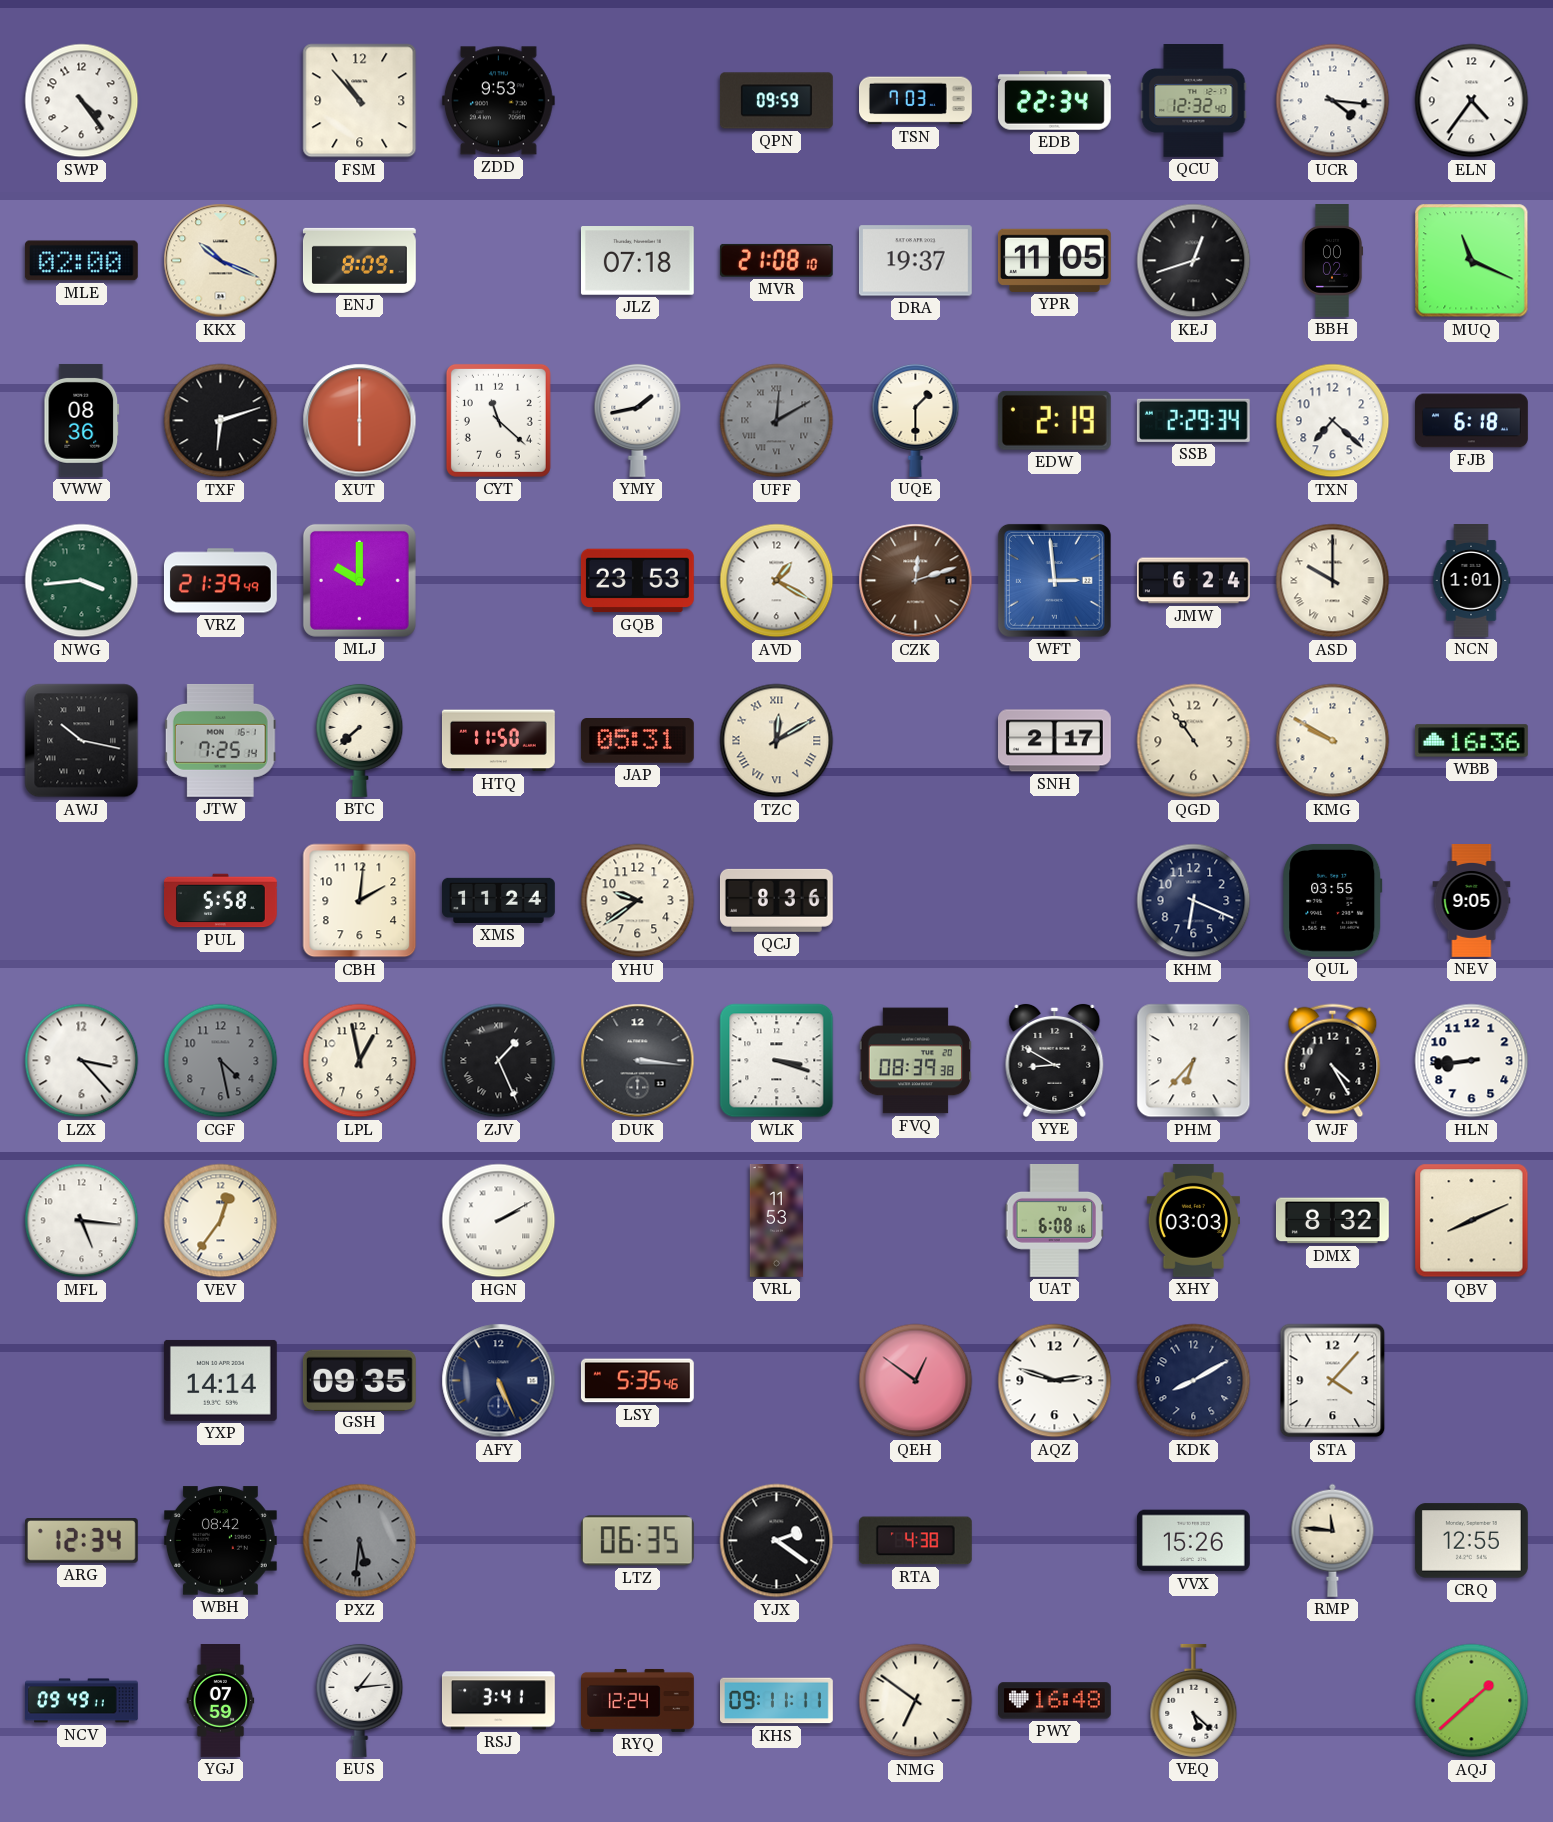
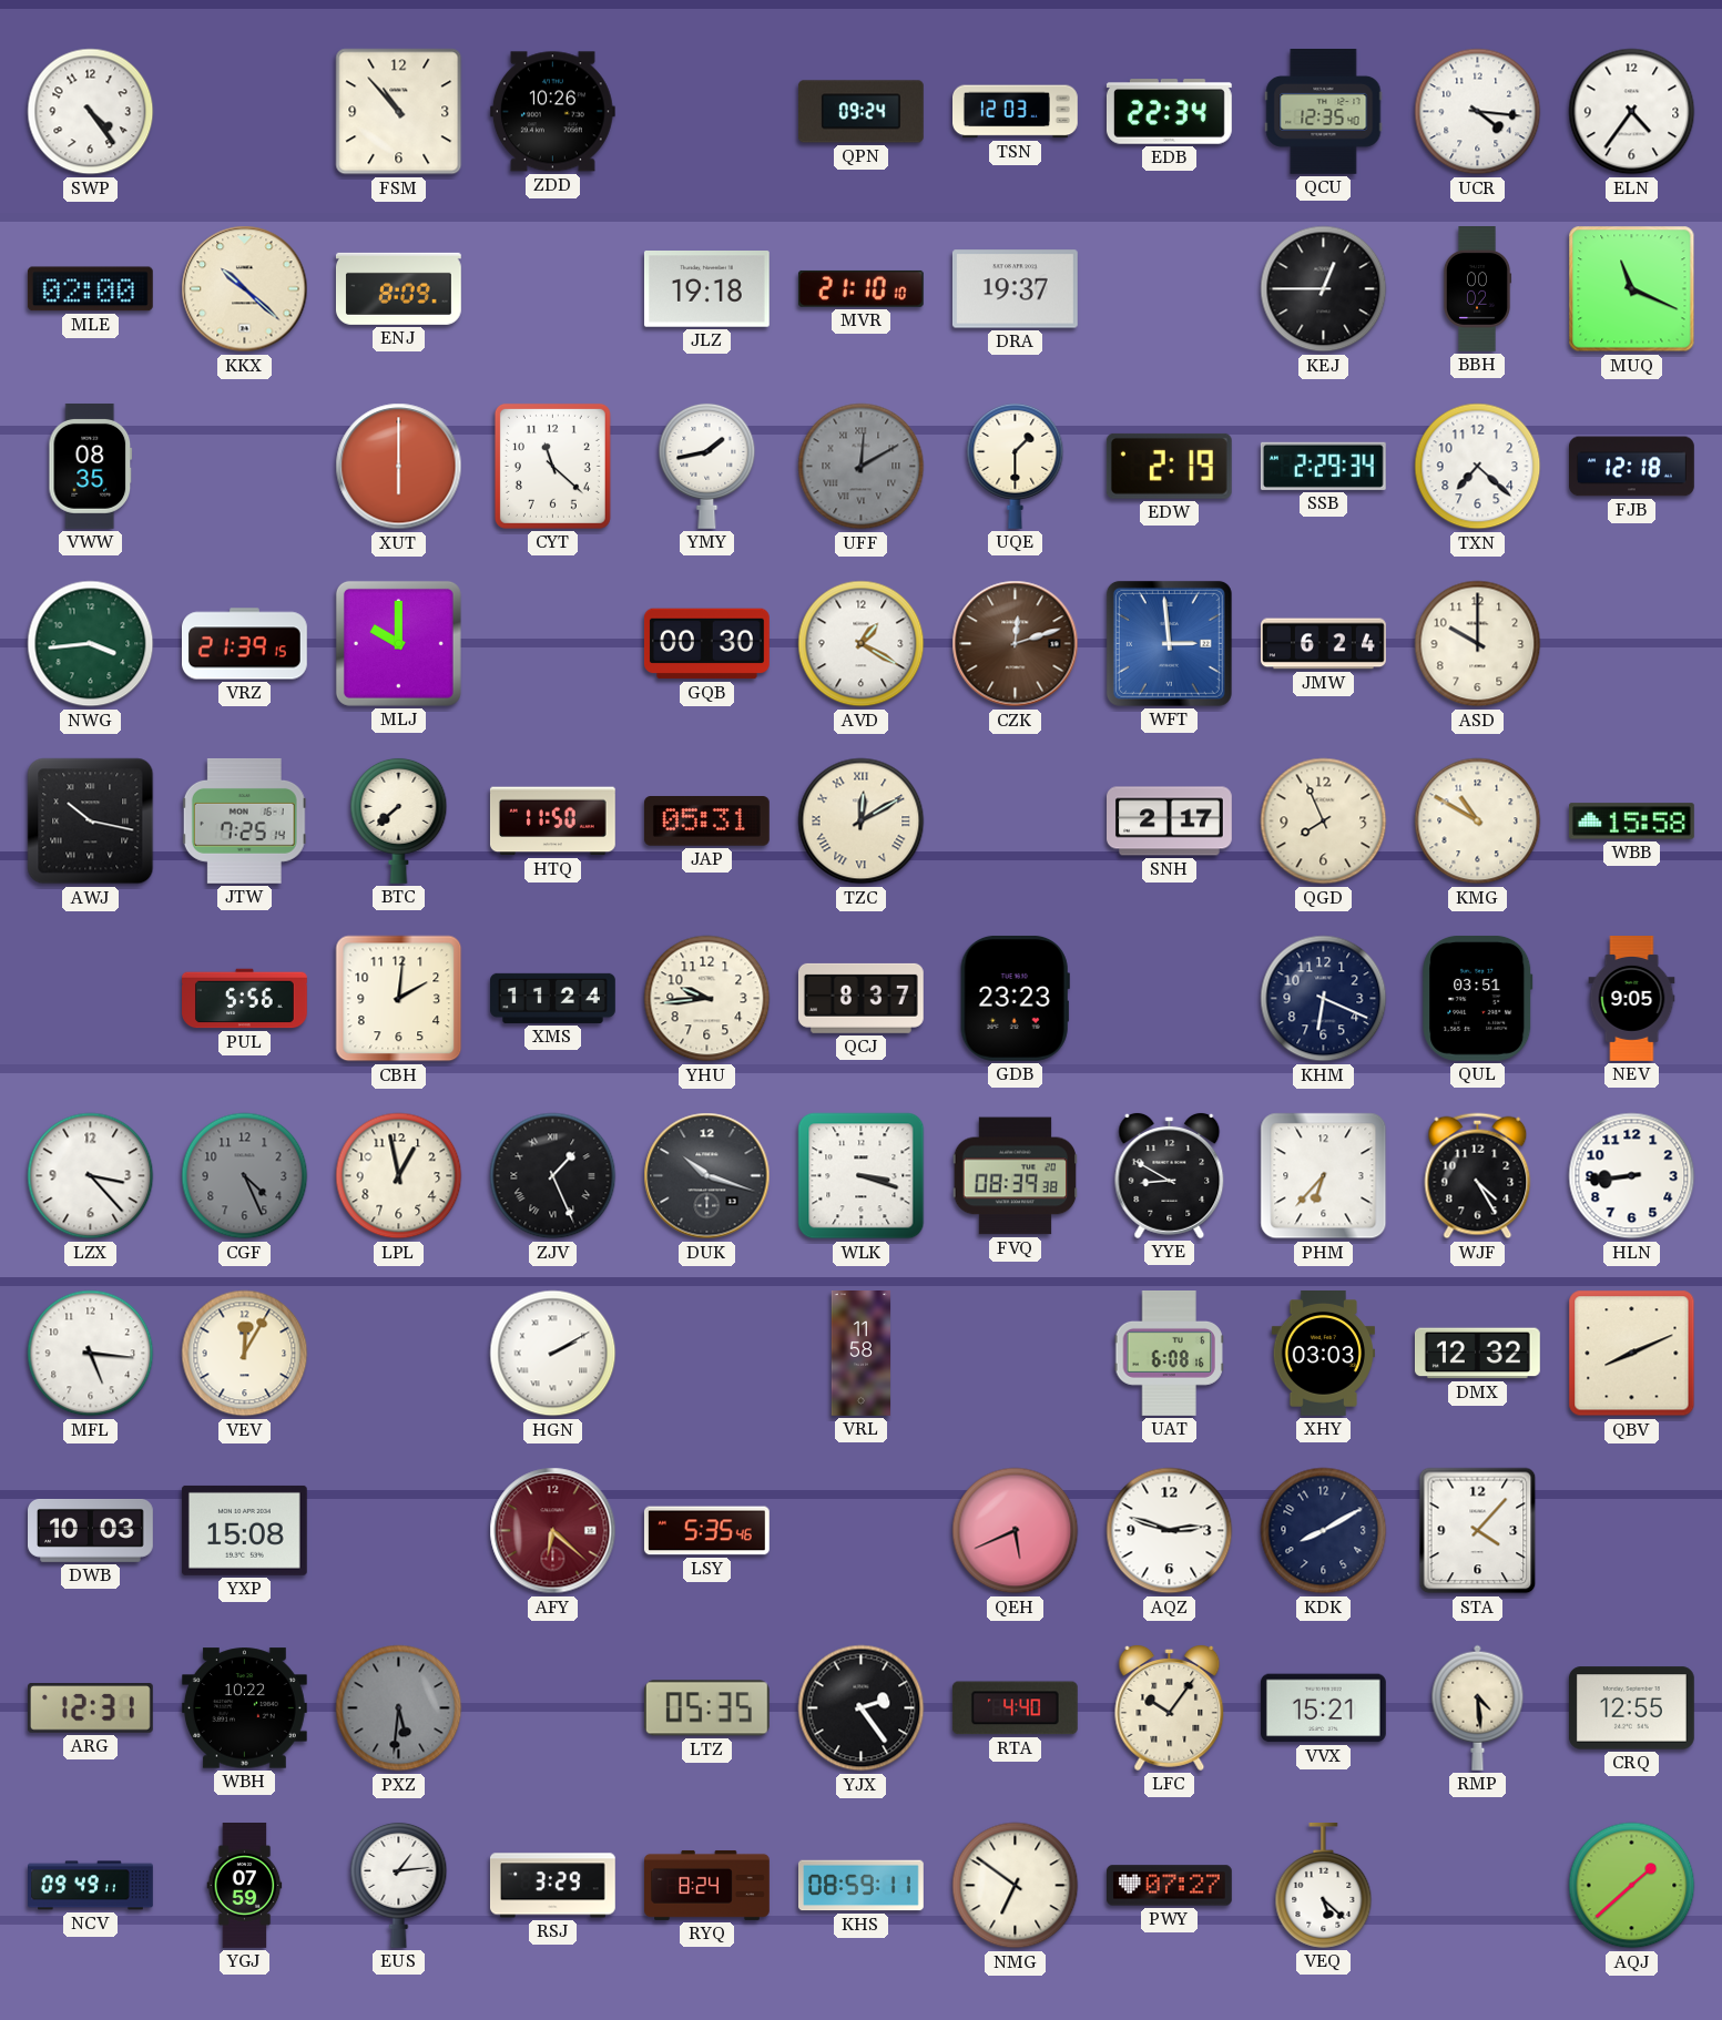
ZDD: 9:53 -> 10:26 (552, 112)
QPN: 09:59 -> 09:24 (860, 112)
TSN: 7:03 -> 12:03 (1016, 112)
QCU: 12:32 -> 12:35 (1324, 112)
KKX: 10:19 -> 10:22 (245, 289)
JLZ: 07:18 -> 19:18 (706, 289)
MVR: 21:08 -> 21:10 (860, 288)
YPR: 11:05 -> none (1054, 260)
KEJ: 12:42 -> 12:45 (1324, 289)
VWW: 08:36 -> 08:35 (91, 466)
TXF: 6:12 -> none (221, 421)
FJB: 6:18 -> 12:18 (1632, 467)
VRZ: 21:39:49 -> 21:39:15 (244, 644)
GQB: 23:53 -> 00:30 (706, 644)
ASD numerals: Roman -> Arabic (1478, 644)
NCN: 1:01 -> none (1471, 581)
QGD: 10:54 -> 7:56 (1324, 822)
KMG: 9:50 -> 10:50 (1478, 822)
WBB: 16:36 -> 15:58 (1631, 822)
PUL: 5:58 -> 5:56 (245, 999)
YHU: 9:39 -> 9:44 (707, 999)
QCJ: 8:36 -> 8:37 (860, 998)
GDB: none -> 23:23 (1015, 998)
QUL: 03:55 -> 03:51 (1478, 998)
CGF: 4:28 -> 4:26 (245, 1176)
DUK: 3:16 -> 10:18 (707, 1176)
VEV: 12:36 -> 12:05 (245, 1354)
VRL: 11:53 -> 11:58 (862, 1354)
DMX: 8:32 -> 12:32 (1477, 1354)
DWB: none -> 10:03 (91, 1530)
YXP: 14:14 -> 15:08 (244, 1530)
GSH: 09:35 -> none (359, 1380)
AFY: 5:26 -> 6:22 (553, 1531)
AFY dial: navy -> burgundy (553, 1531)
QEH: 12:51 -> 5:41 (1016, 1531)
ARG: 12:34 -> 12:31 (90, 1708)
WBH: 08:42 -> 10:22 (244, 1708)
LTZ: 06:35 -> 05:35 (706, 1708)
YJX: 2:21 -> 2:24 (862, 1708)
RTA: 4:38 -> 4:40 (1015, 1708)
LFC: none -> 10:06 (1170, 1708)
VVX: 15:26 -> 15:21 (1323, 1708)
RMP: 11:46 -> 4:29 (1478, 1707)
RSJ: 3:41 -> 3:29 (552, 1886)
RYQ: 12:24 -> 8:24 (707, 1885)
KHS: 09:11 -> 08:59 (862, 1886)
PWY: 16:48 -> 07:27 (1170, 1886)
